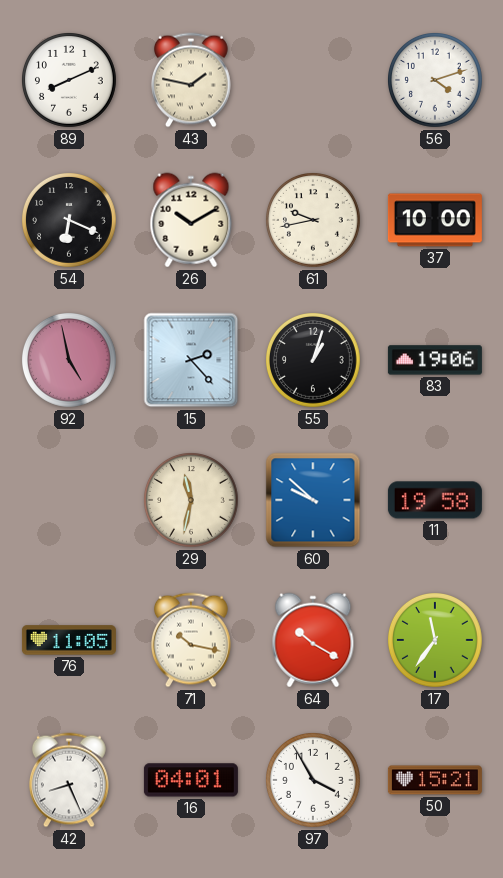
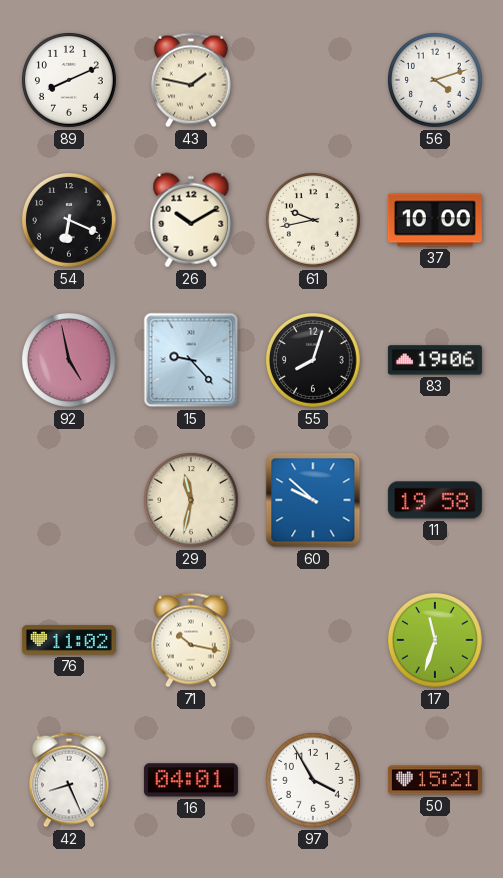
15: 2:23 -> 9:23 (191, 360)
55: 1:03 -> 8:03 (314, 361)
76: 11:05 -> 11:02 (69, 640)
64: 10:20 -> none (313, 640)
17: 11:36 -> 11:33 (436, 641)
